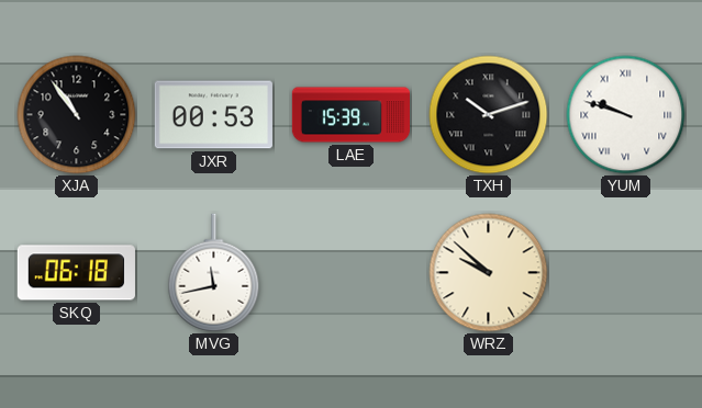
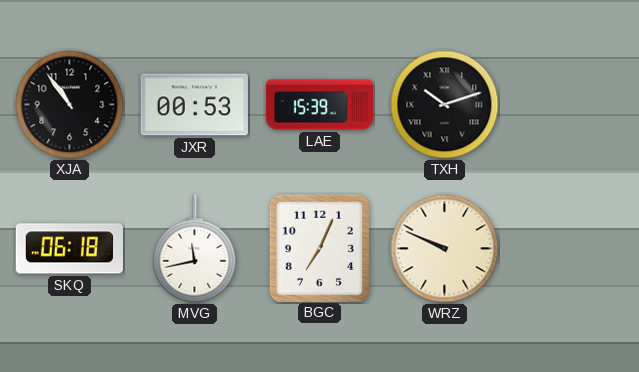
YUM: 9:48 -> none (626, 115)
BGC: none -> 7:04 (319, 248)
WRZ: 9:52 -> 9:49 (445, 249)
